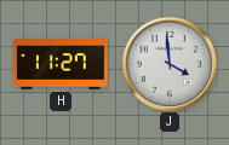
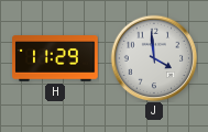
H: 11:27 -> 11:29 (55, 58)
